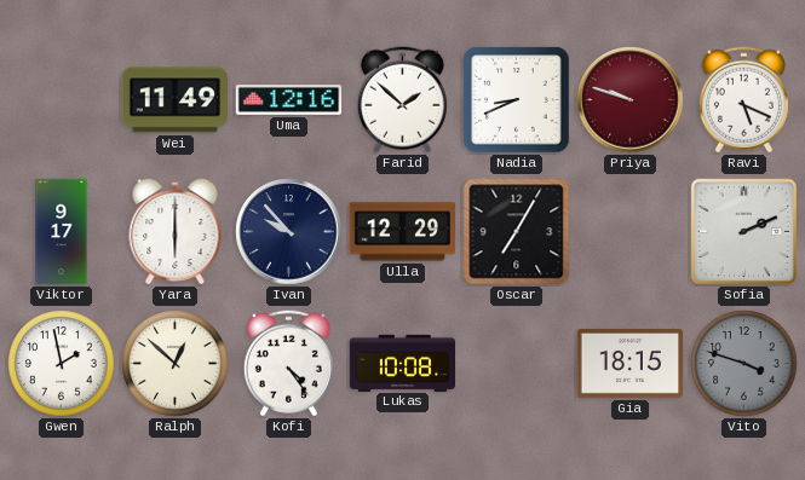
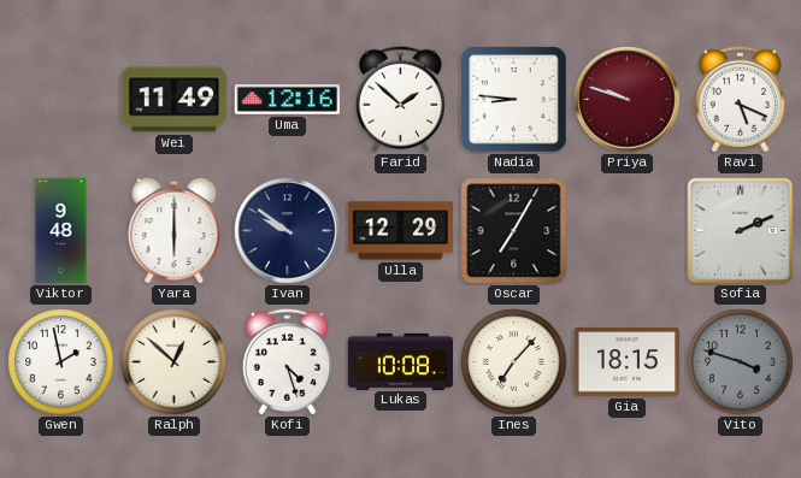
Nadia: 8:41 -> 8:46 (514, 100)
Viktor: 9:17 -> 9:48 (61, 231)
Ivan: 9:53 -> 9:51 (288, 231)
Kofi: 4:24 -> 4:27 (287, 362)
Ines: none -> 7:07 (514, 362)
